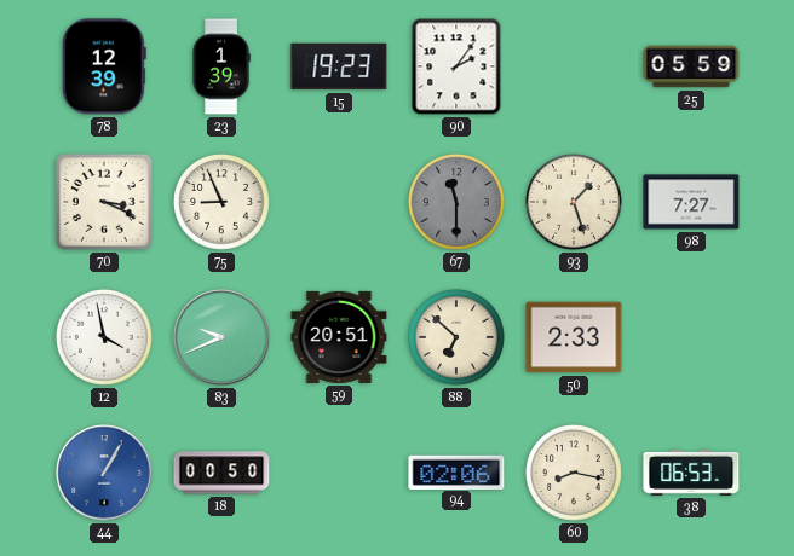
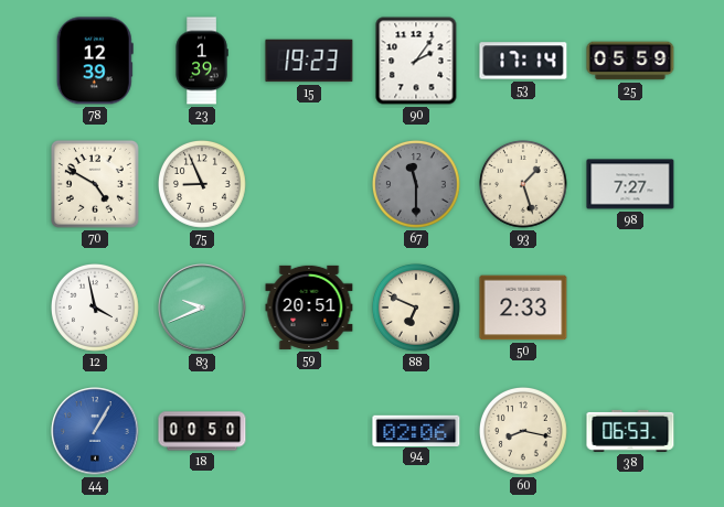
53: none -> 17:14 (523, 61)
70: 3:19 -> 4:50 (95, 184)
88: 6:52 -> 6:49 (417, 309)
